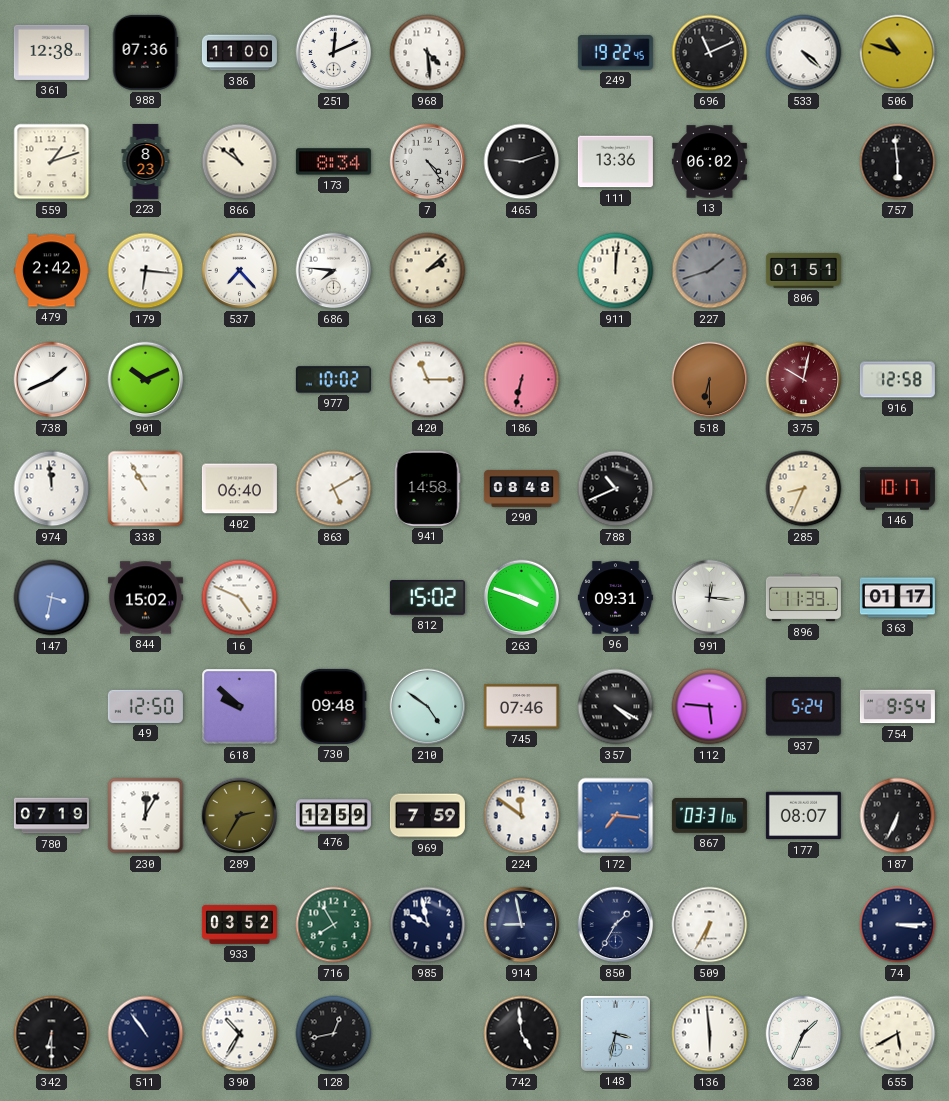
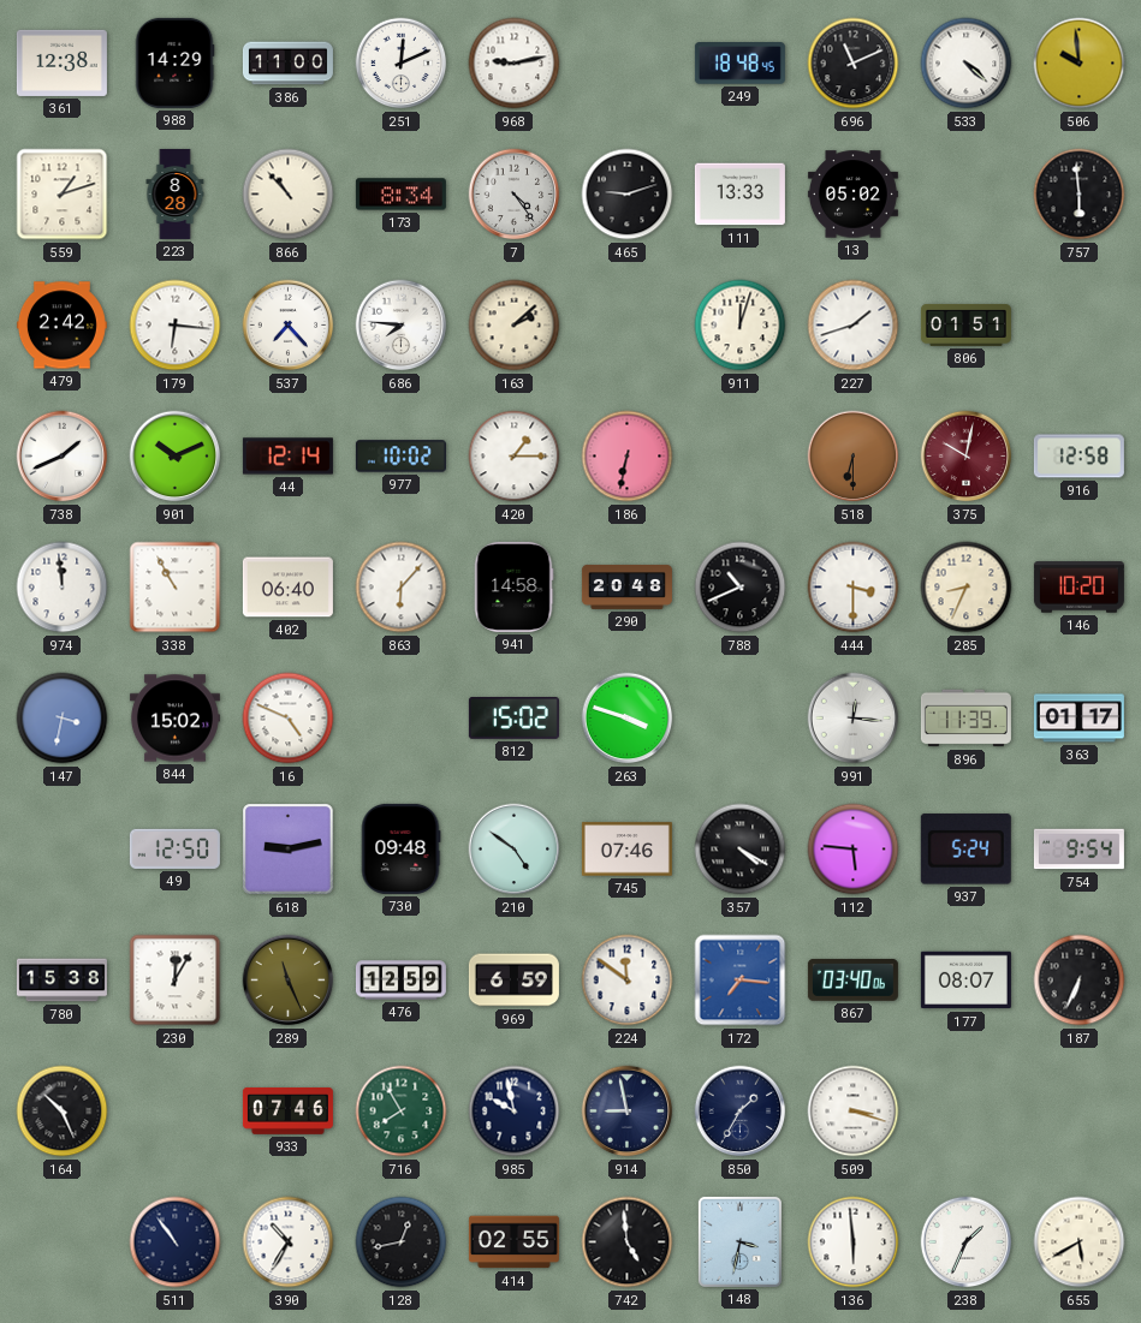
988: 07:36 -> 14:29 (174, 62)
968: 4:29 -> 9:13 (515, 64)
249: 19:22 -> 18:48 (739, 64)
506: 10:48 -> 9:59 (1080, 64)
223: 8:23 -> 8:28 (176, 193)
866: 10:51 -> 10:53 (289, 195)
111: 13:36 -> 13:33 (739, 195)
13: 06:02 -> 05:02 (852, 195)
911: 12:01 -> 12:03 (741, 326)
227 dial: grey -> white (854, 326)
44: none -> 12:14 (287, 457)
420: 11:15 -> 1:15 (515, 457)
863: 5:10 -> 6:07 (402, 588)
290: 08:48 -> 20:48 (626, 588)
444: none -> 3:30 (854, 588)
146: 10:17 -> 10:20 (1078, 588)
96: 09:31 -> none (615, 598)
618: 9:52 -> 9:13 (289, 850)
780: 07:19 -> 15:38 (61, 981)
289: 2:35 -> 11:26 (289, 981)
969: 7:59 -> 6:59 (513, 981)
867: 03:31 -> 03:40 (852, 979)
164: none -> 10:26 (63, 1112)
933: 03:52 -> 07:46 (287, 1110)
509: 6:35 -> 3:18 (854, 1112)
74: 3:15 -> none (898, 925)
342: 6:30 -> none (52, 1034)
414: none -> 02:55 (513, 1242)
